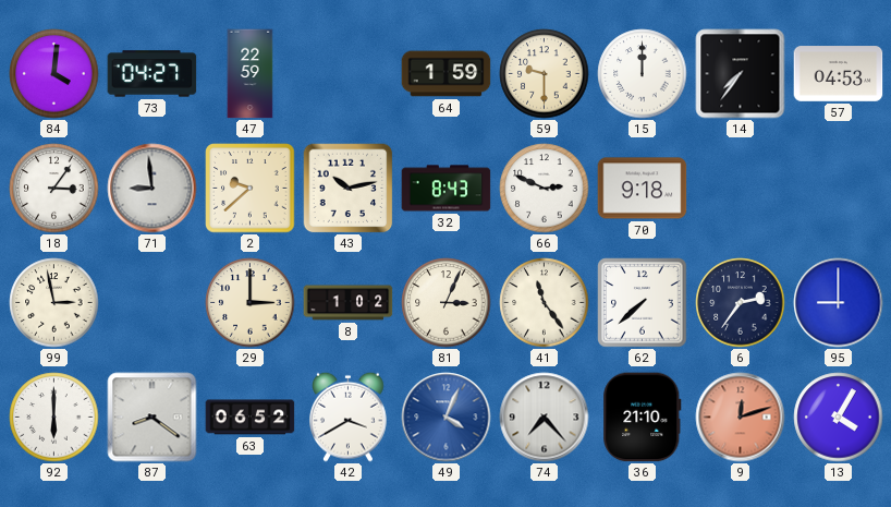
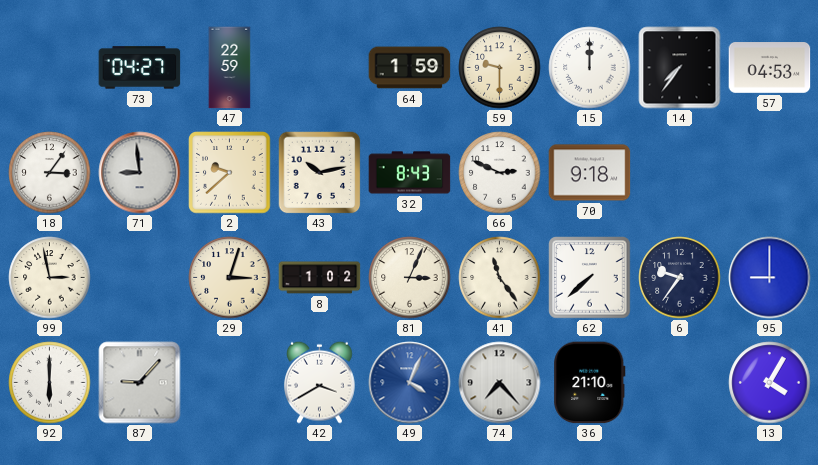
84: 4:01 -> none (54, 74)
29: 3:00 -> 3:03 (230, 278)
6: 2:36 -> 9:36 (680, 278)
87: 8:21 -> 9:07 (140, 383)
63: 06:52 -> none (251, 418)
9: 12:12 -> none (741, 418)
